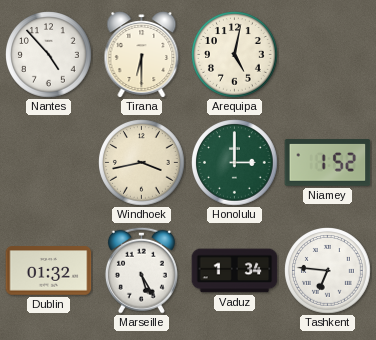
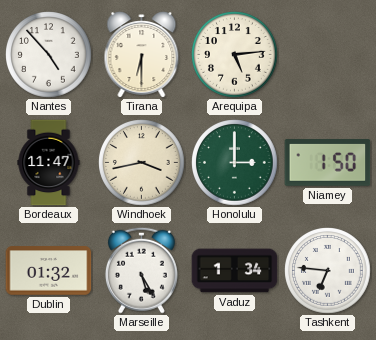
Arequipa: 5:02 -> 5:14 (235, 55)
Bordeaux: none -> 11:47 (49, 163)
Niamey: 1:52 -> 1:50 (328, 163)
